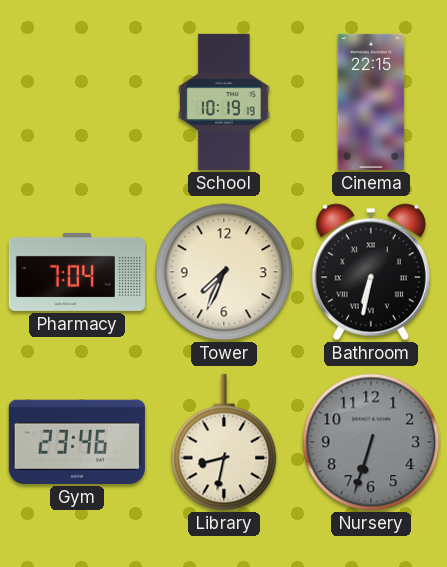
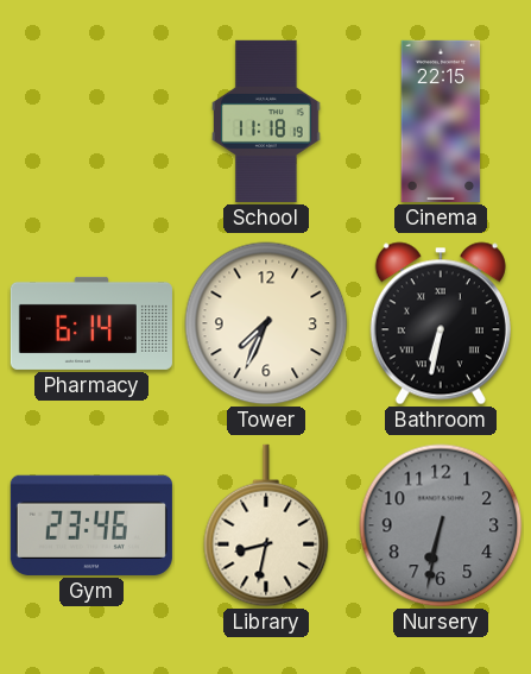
School: 10:19 -> 11:18 (267, 121)
Pharmacy: 7:04 -> 6:14 (91, 323)
Nursery: 6:33 -> 6:32 (441, 525)
